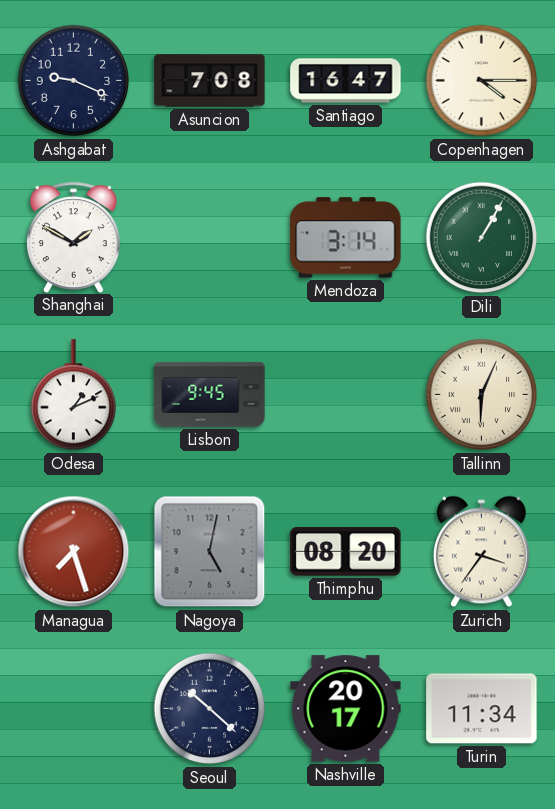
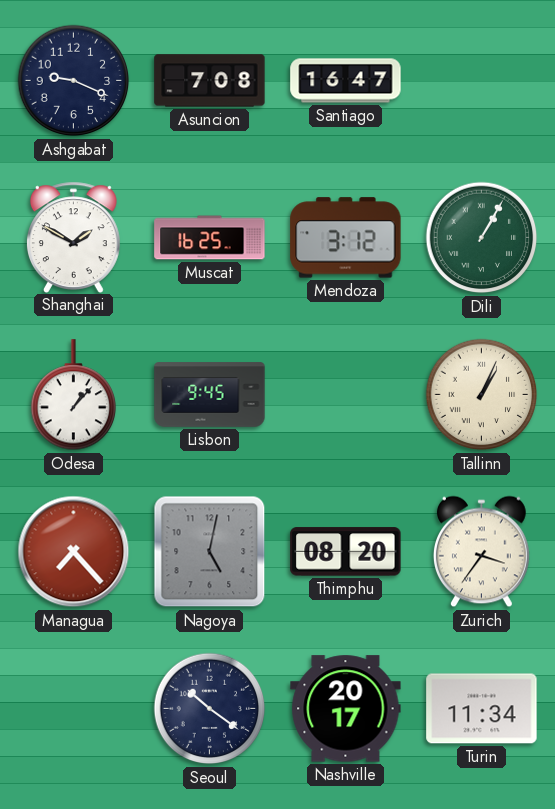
Copenhagen: 4:15 -> none (482, 81)
Muscat: none -> 16:25 (210, 238)
Mendoza: 3:14 -> 3:12 (346, 238)
Odesa: 1:11 -> 1:07 (73, 395)
Tallinn: 6:04 -> 1:04 (482, 395)
Managua: 7:27 -> 7:23 (74, 552)
Seoul: 10:22 -> 10:21 (210, 709)
